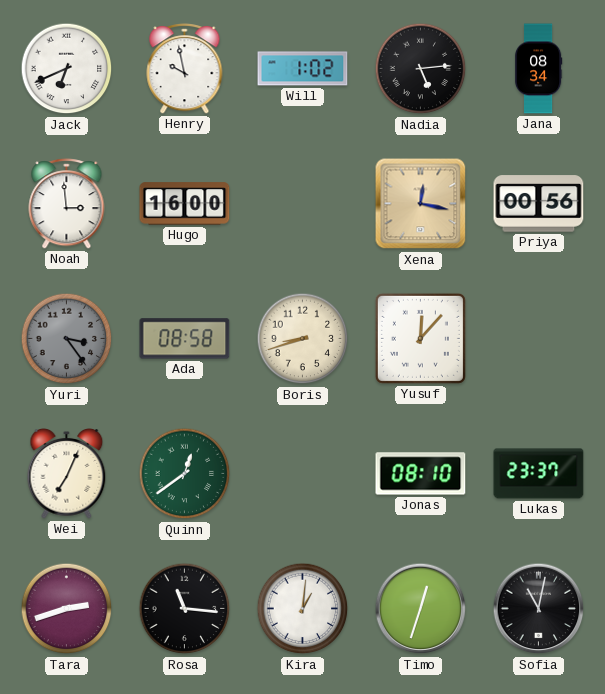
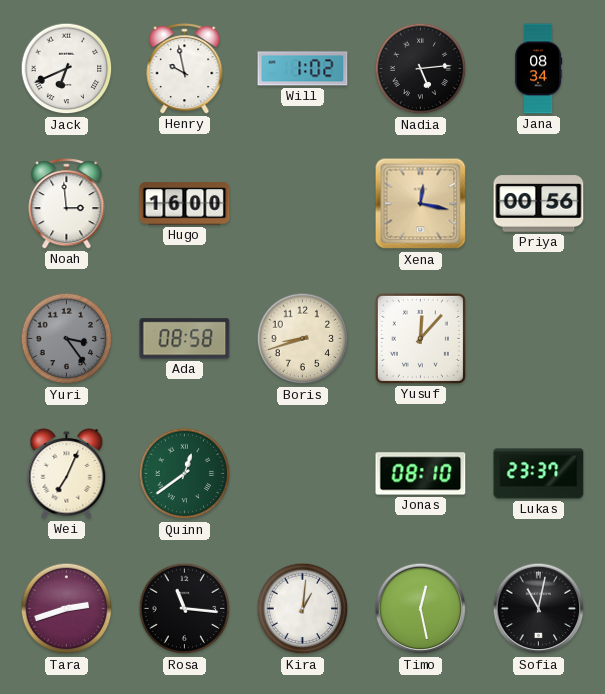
Timo: 12:33 -> 12:28 (421, 609)
